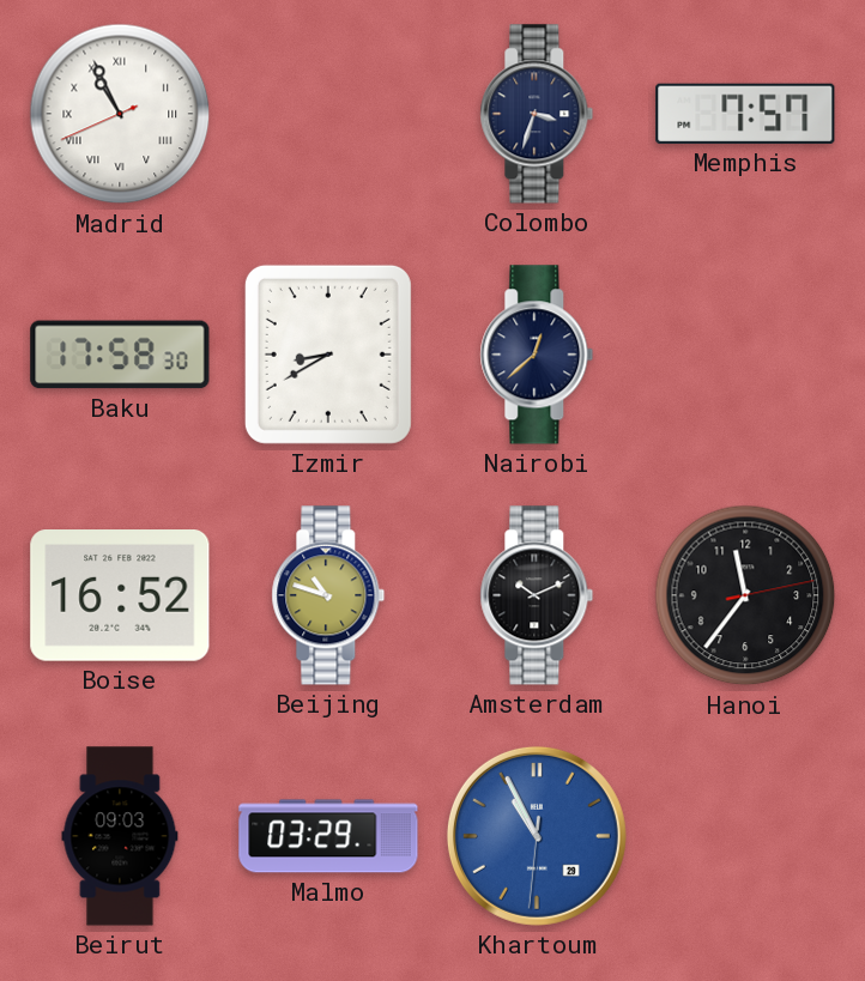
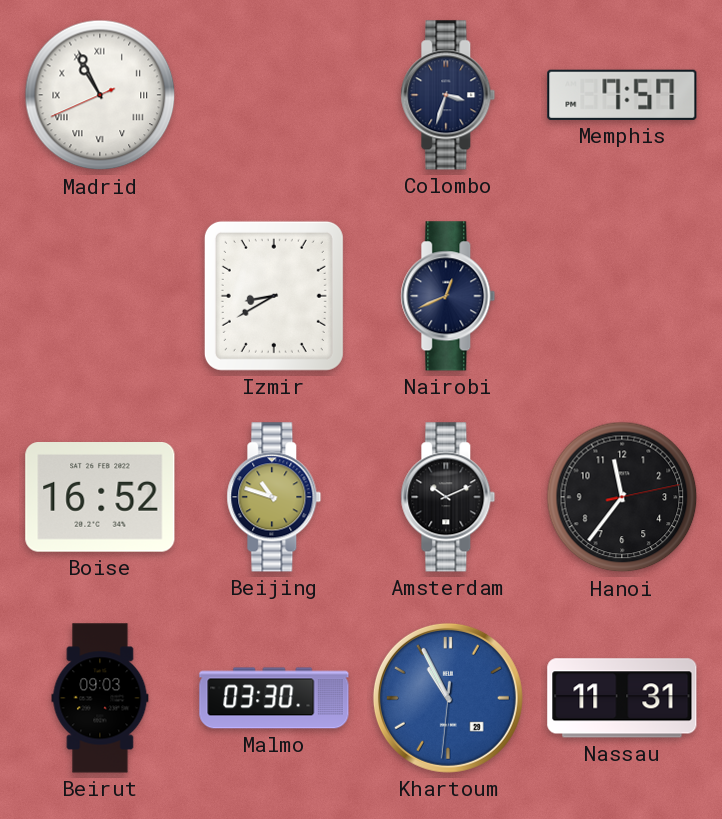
Baku: 17:58 -> none (120, 355)
Nairobi: 12:38 -> 12:41 (448, 296)
Malmo: 03:29 -> 03:30 (274, 698)
Nassau: none -> 11:31 (622, 698)
